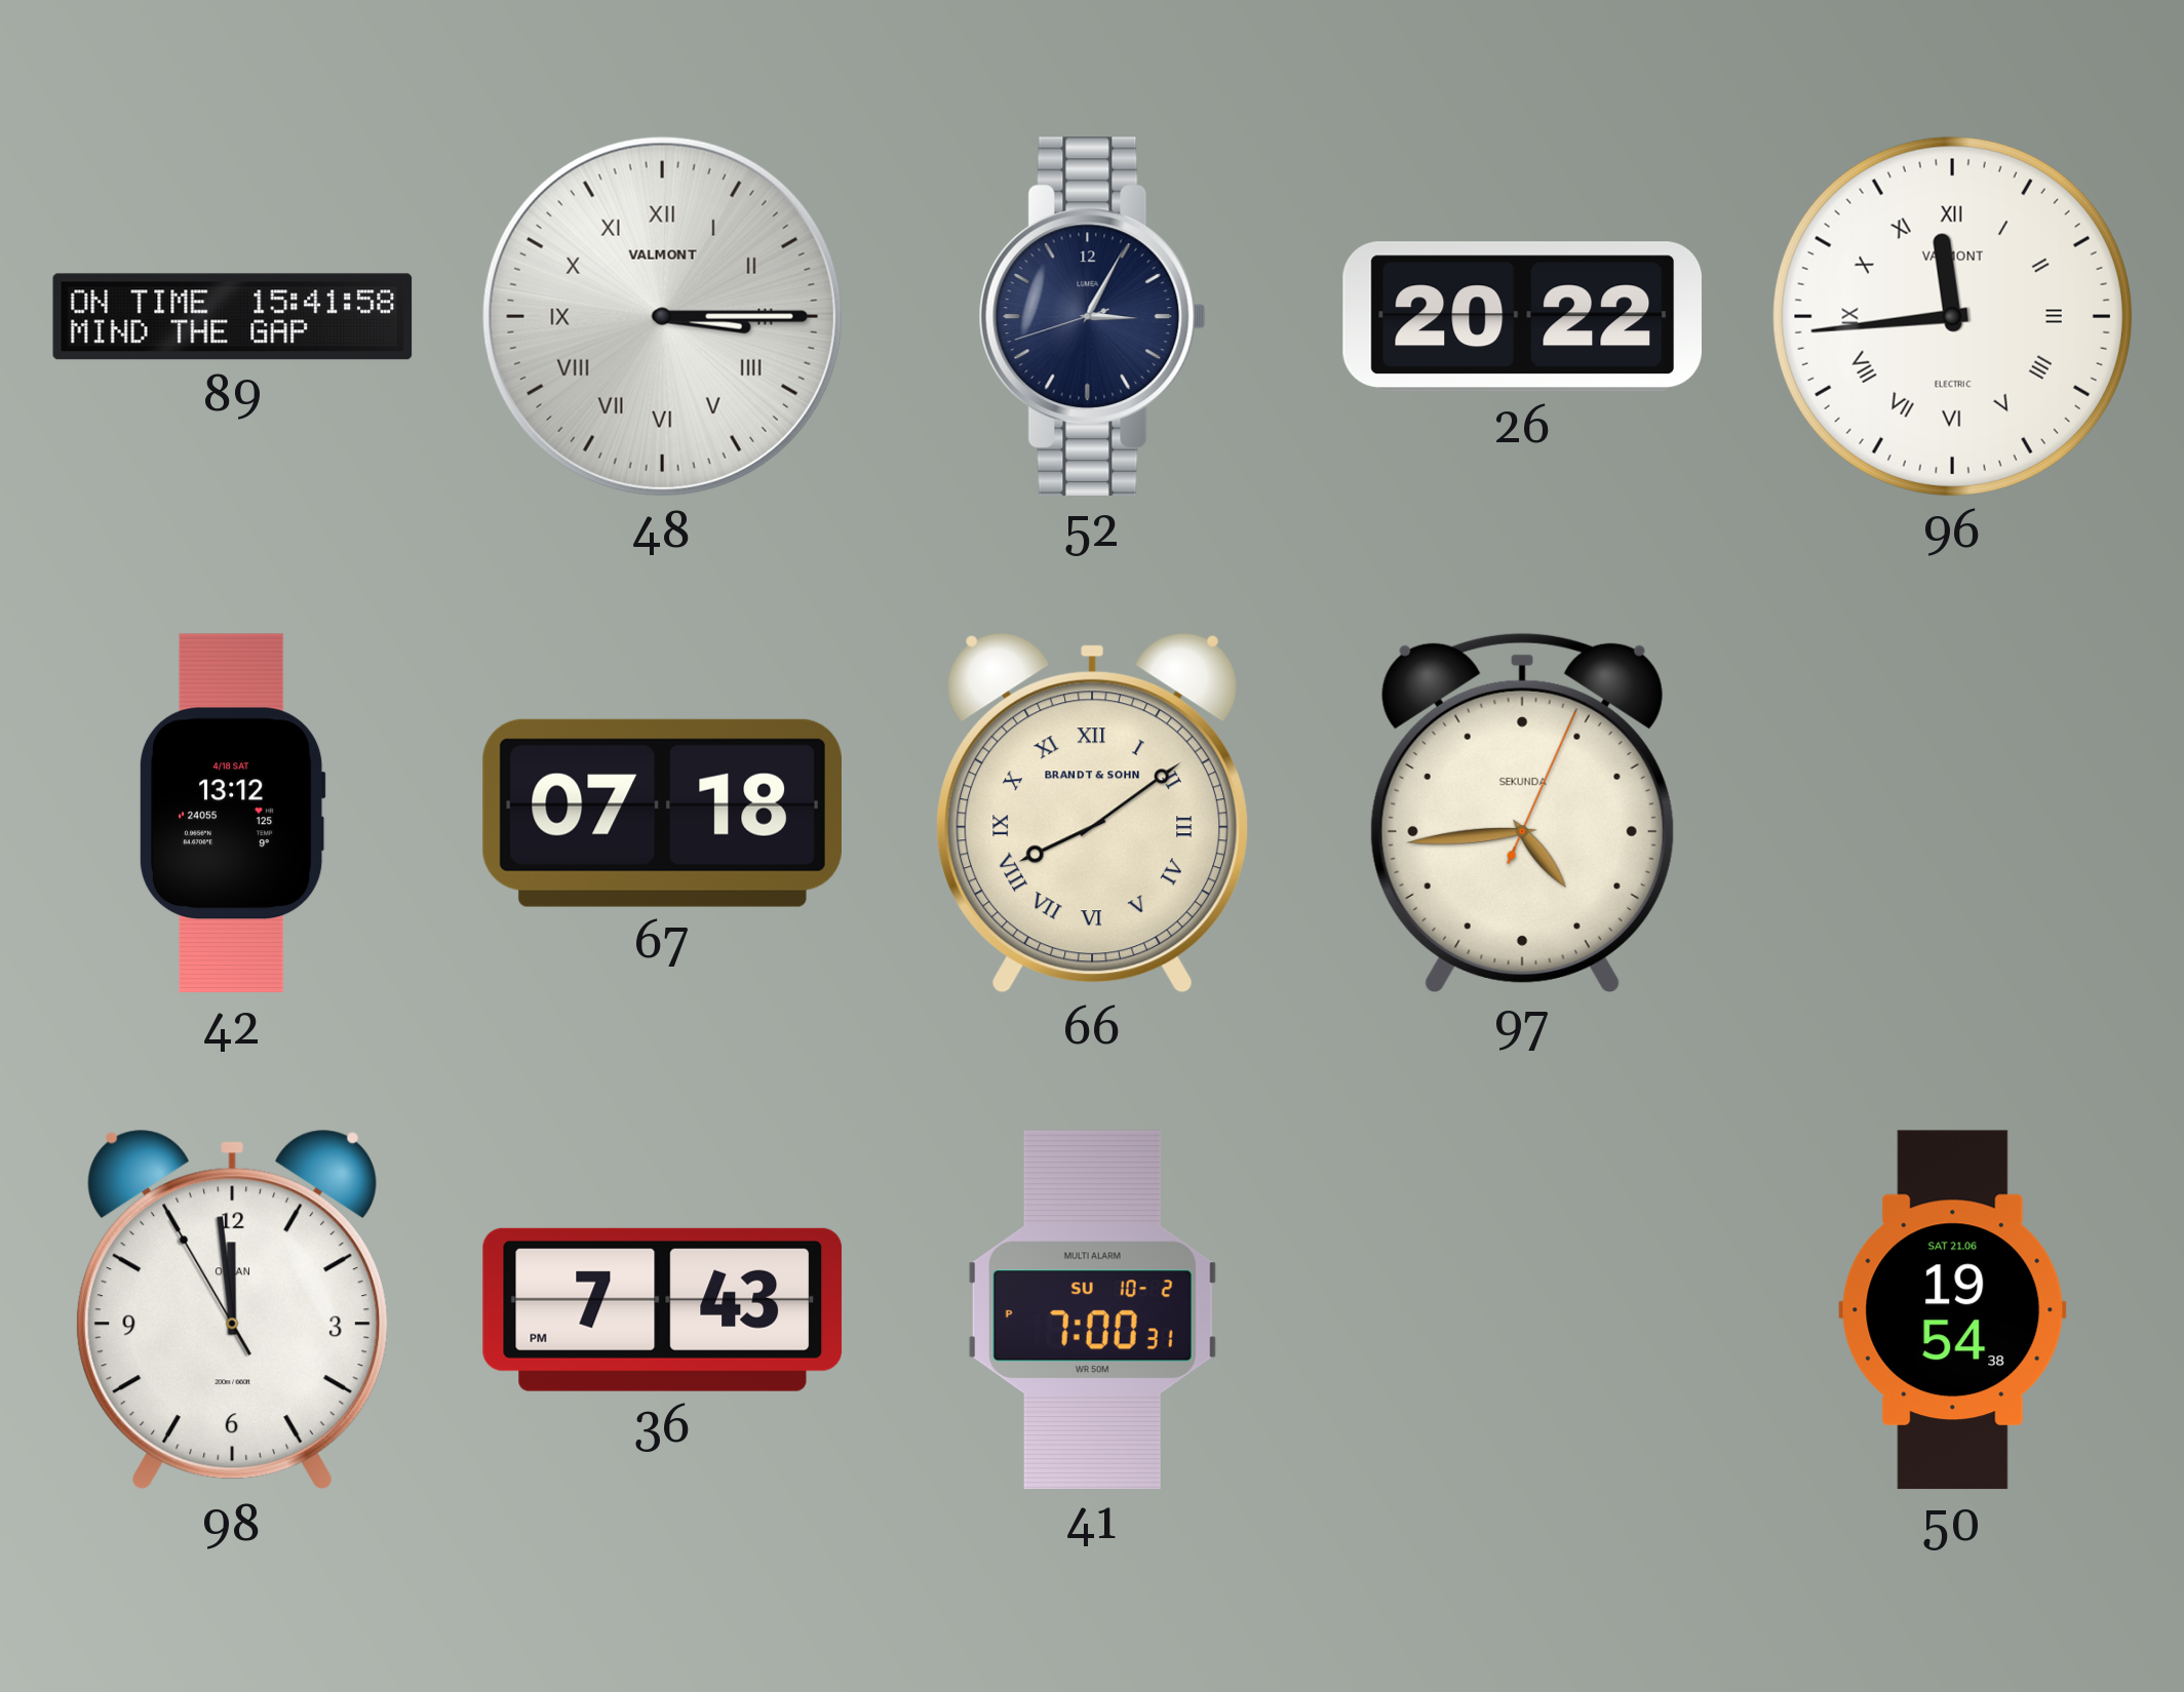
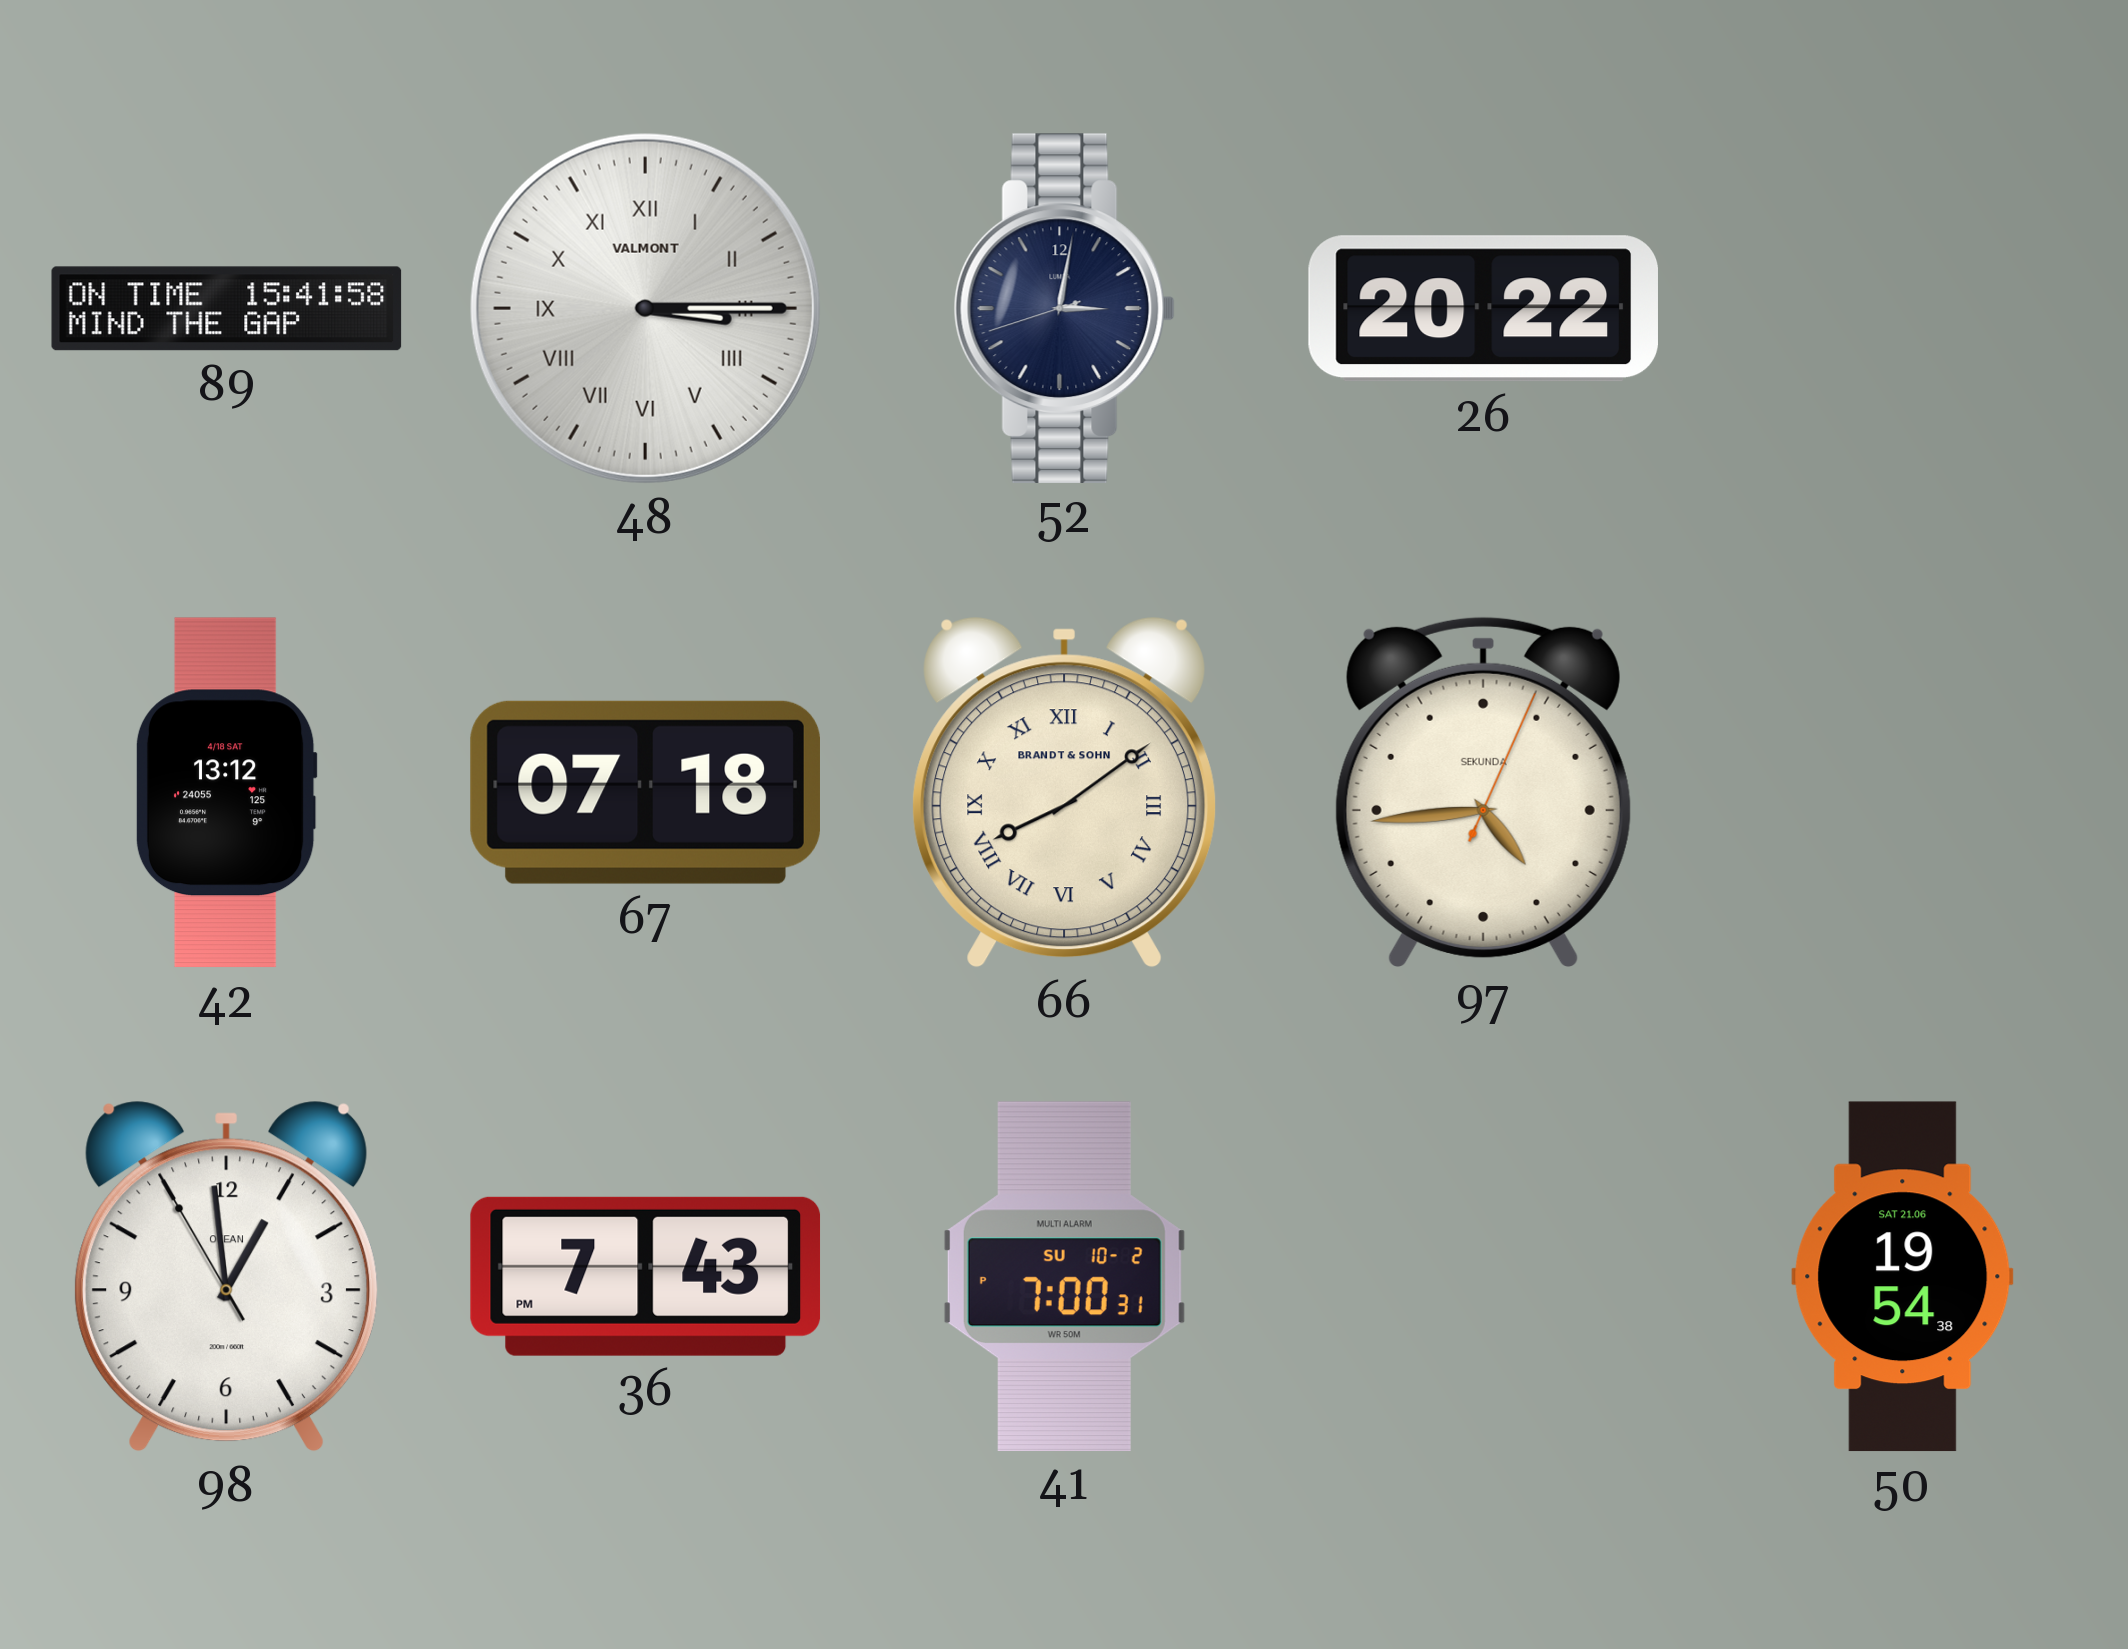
52: 3:04 -> 3:01 (1064, 308)
96: 11:44 -> none (1952, 316)
98: 11:58 -> 12:58 (226, 1276)
